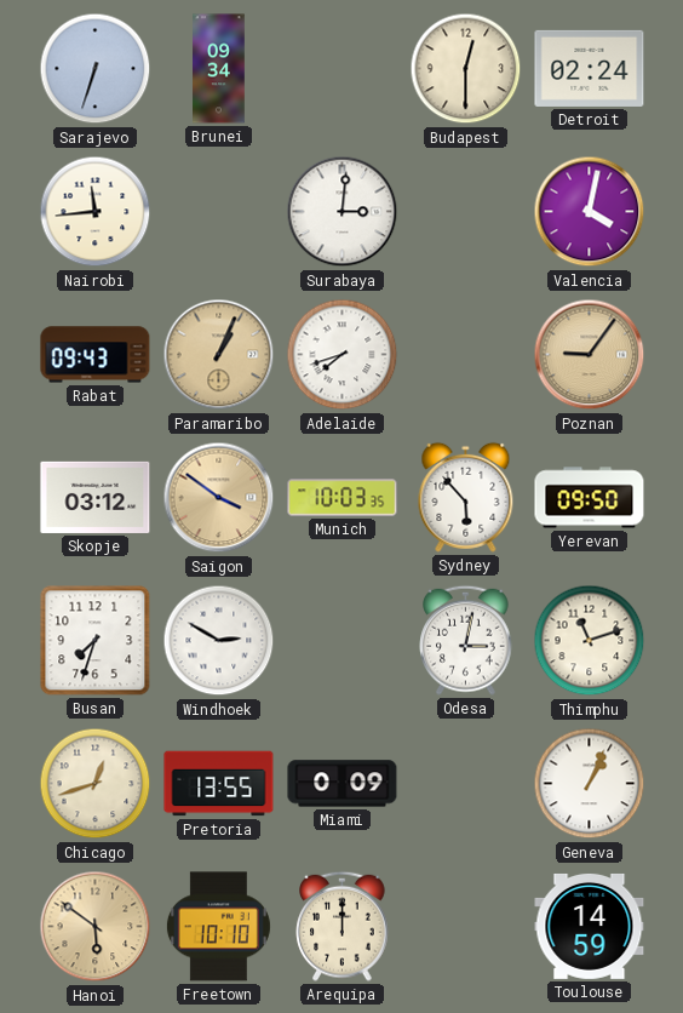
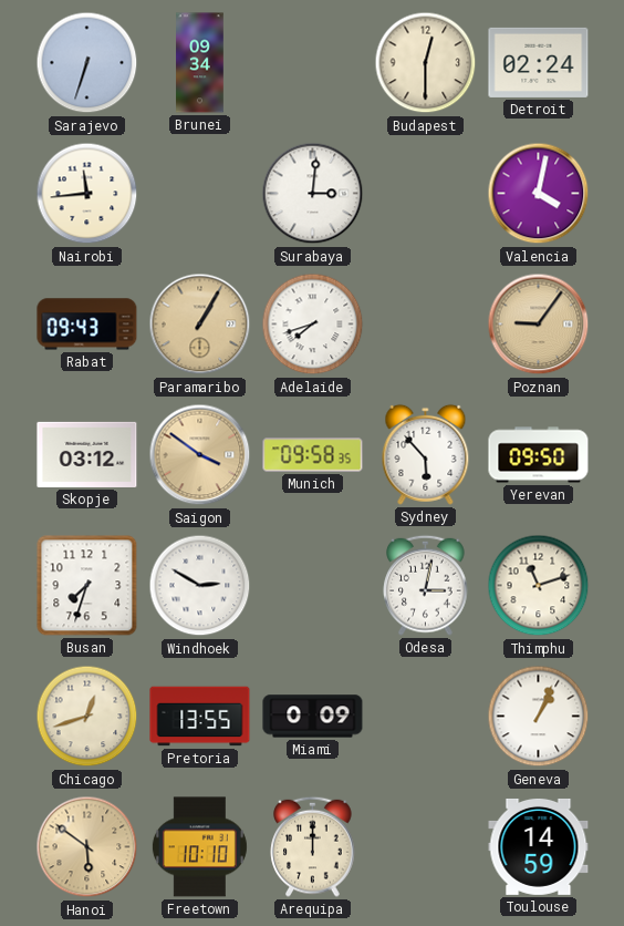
Paramaribo: 1:04 -> 1:05 (200, 325)
Munich: 10:03 -> 09:58 (313, 455)
